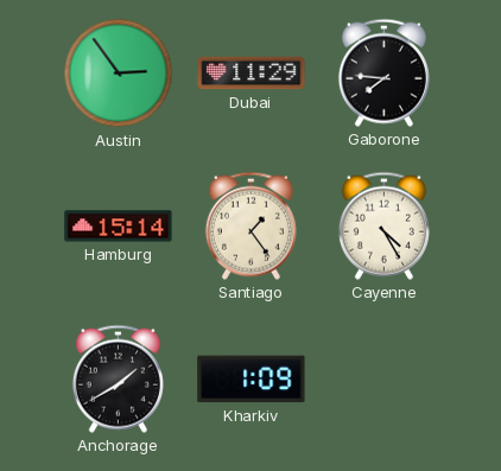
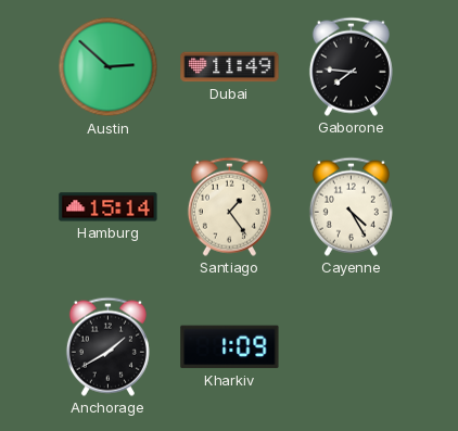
Austin: 2:54 -> 2:52 (109, 67)
Dubai: 11:29 -> 11:49 (230, 67)
